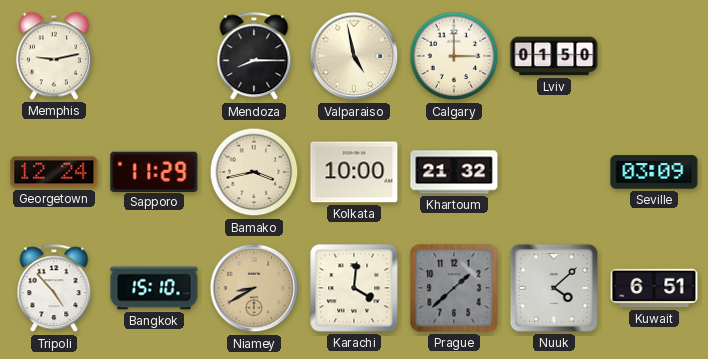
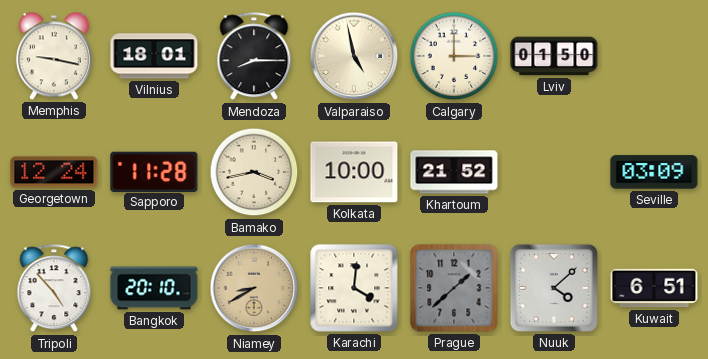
Memphis: 9:13 -> 9:17 (54, 56)
Vilnius: none -> 18:01 (154, 56)
Sapporo: 11:29 -> 11:28 (154, 171)
Khartoum: 21:32 -> 21:52 (454, 172)
Bangkok: 15:10 -> 20:10 (154, 288)
